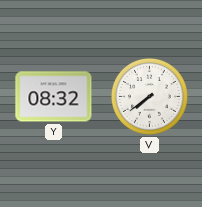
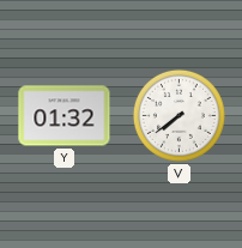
Y: 08:32 -> 01:32 (65, 116)
